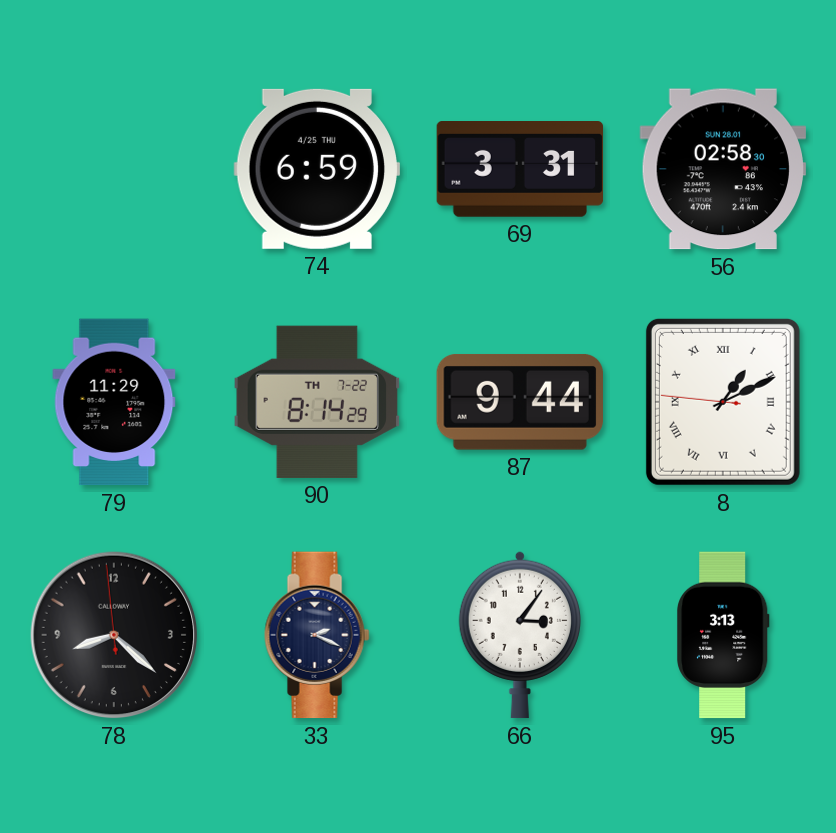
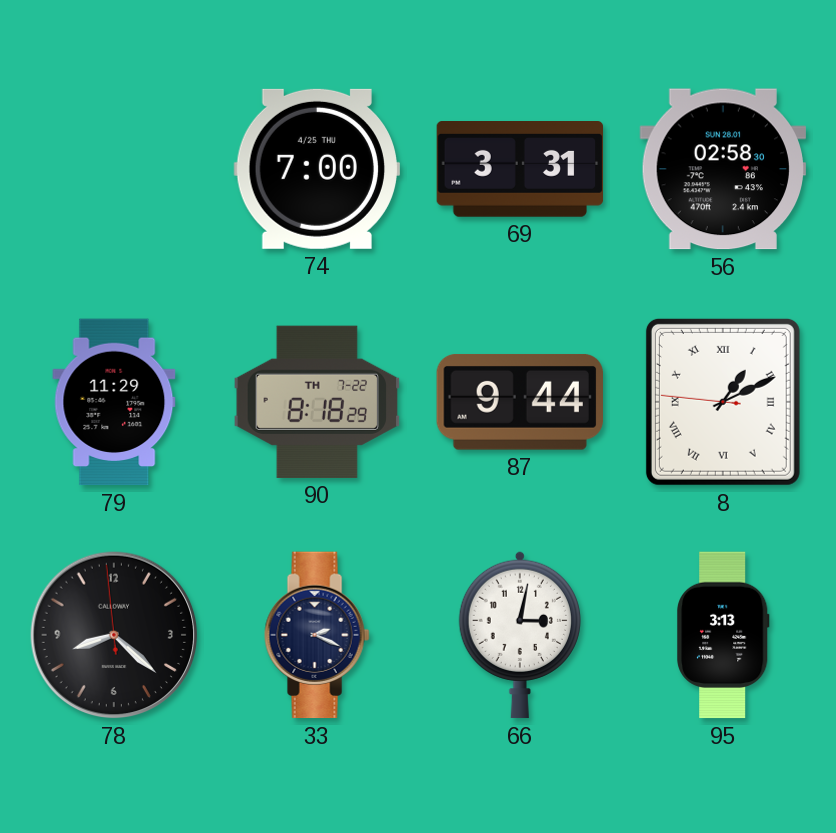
74: 6:59 -> 7:00 (316, 169)
90: 8:14 -> 8:18 (317, 402)
66: 3:06 -> 3:02 (520, 635)
